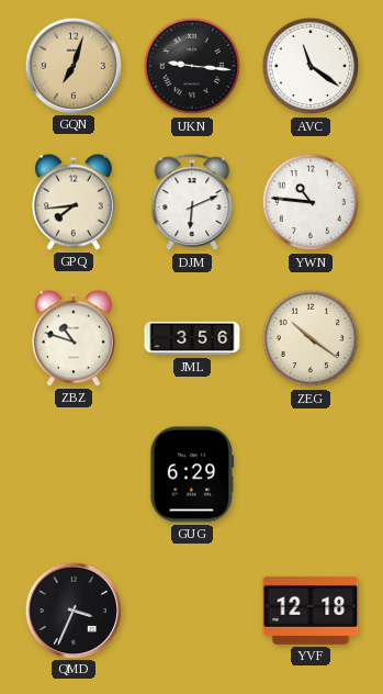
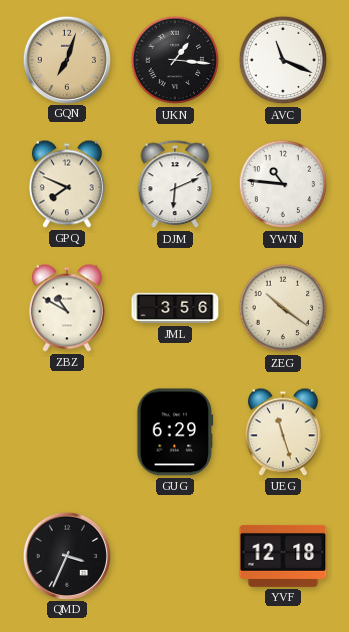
UKN: 9:16 -> 1:16 (175, 60)
AVC: 11:21 -> 11:19 (283, 60)
GPQ: 7:44 -> 7:49 (68, 184)
ZBZ: 10:48 -> 10:50 (68, 308)
UEG: none -> 11:27 (284, 432)
